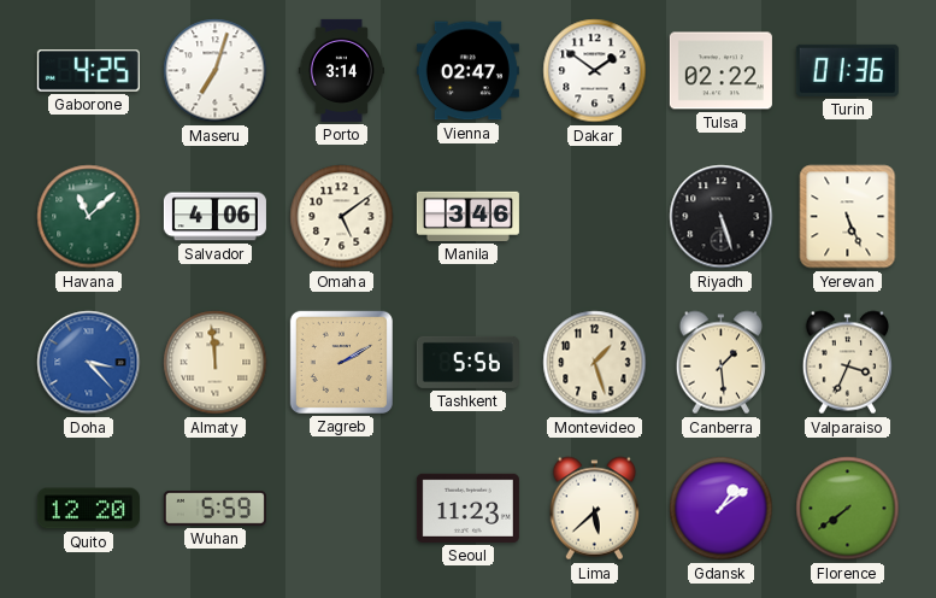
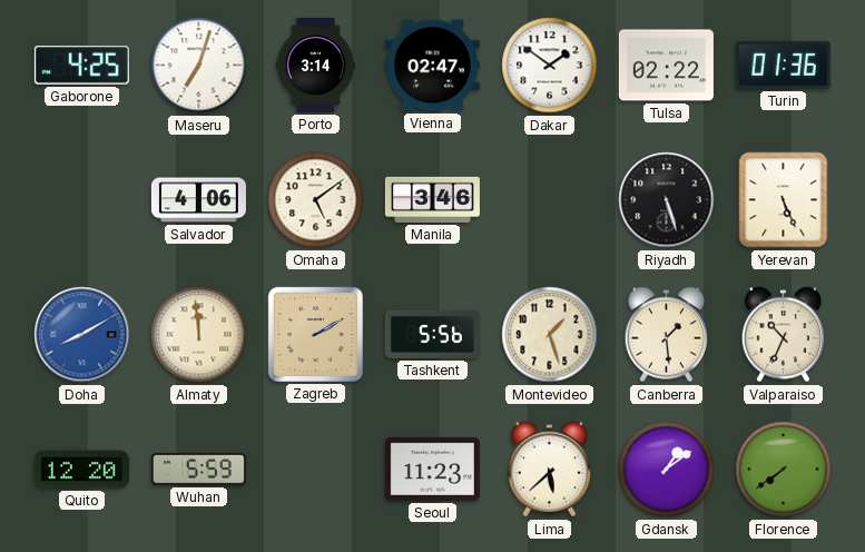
Havana: 11:08 -> none (89, 217)
Doha: 3:23 -> 8:10 (82, 335)
Valparaiso: 3:34 -> 10:34 (783, 335)
